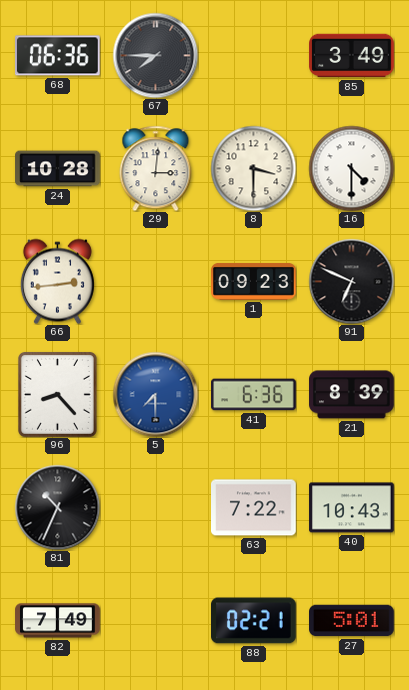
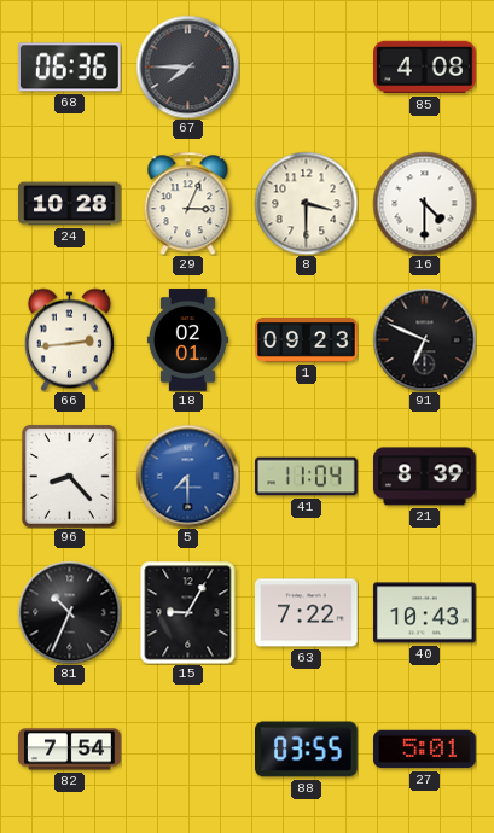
85: 3:49 -> 4:08 (425, 68)
29: 3:01 -> 3:04 (188, 203)
18: none -> 02:01 (187, 340)
41: 6:36 -> 11:04 (307, 477)
15: none -> 9:05 (188, 612)
82: 7:49 -> 7:54 (70, 750)
88: 02:21 -> 03:55 (307, 750)
